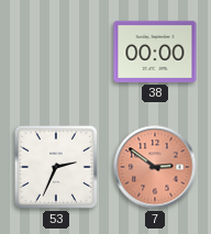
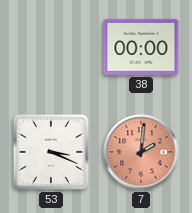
53: 2:34 -> 3:19 (51, 152)
7: 2:51 -> 2:01 (141, 152)
